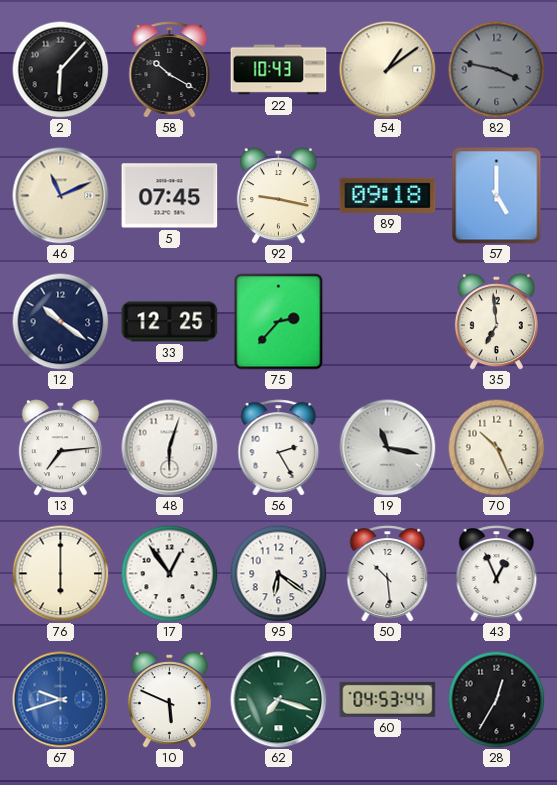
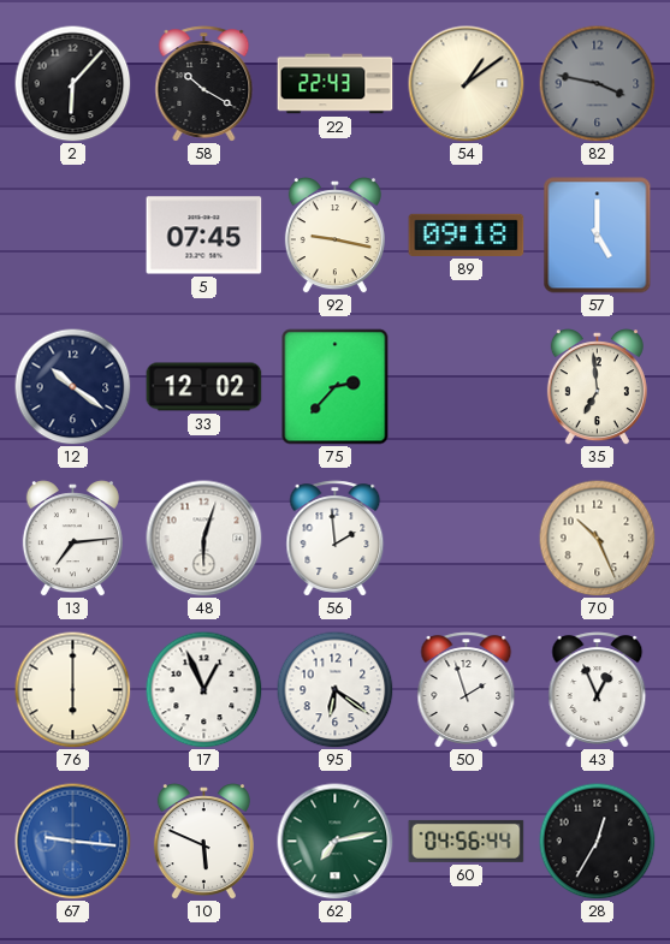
22: 10:43 -> 22:43 (336, 84)
46: 11:11 -> none (61, 196)
33: 12:25 -> 12:02 (204, 387)
56: 2:25 -> 1:59 (336, 539)
19: 11:17 -> none (388, 448)
17: 12:54 -> 12:56 (203, 689)
50: 10:29 -> 1:57 (467, 690)
67: 9:42 -> 9:16 (73, 842)
62: 7:18 -> 7:13 (336, 842)
60: 04:53 -> 04:56 (467, 841)
